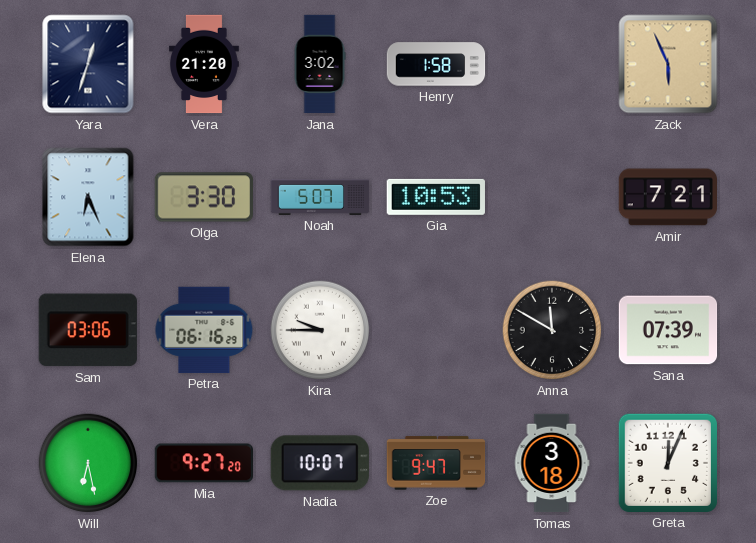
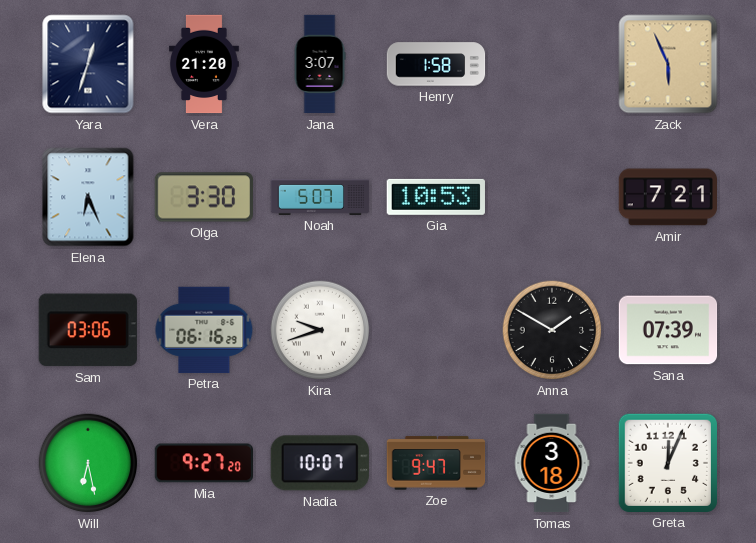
Jana: 3:02 -> 3:07 (320, 64)
Kira: 9:45 -> 9:42 (320, 330)
Anna: 11:50 -> 1:50 (552, 330)
